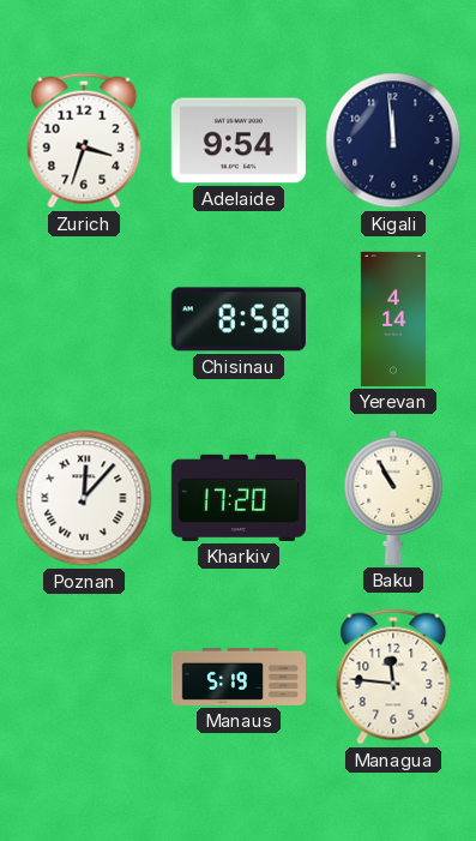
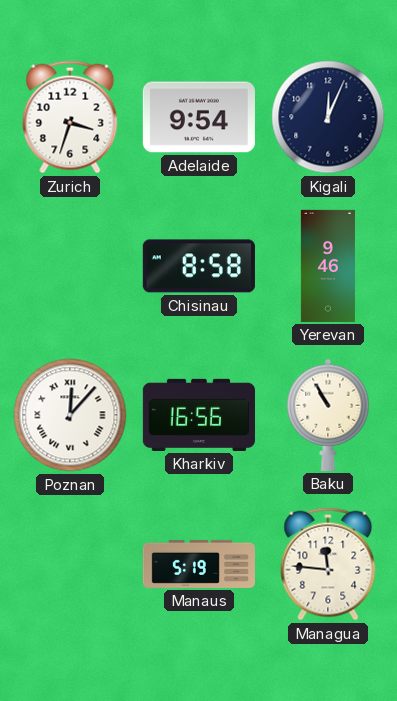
Kigali: 11:59 -> 12:04 (328, 117)
Yerevan: 4:14 -> 9:46 (328, 266)
Kharkiv: 17:20 -> 16:56 (199, 415)
